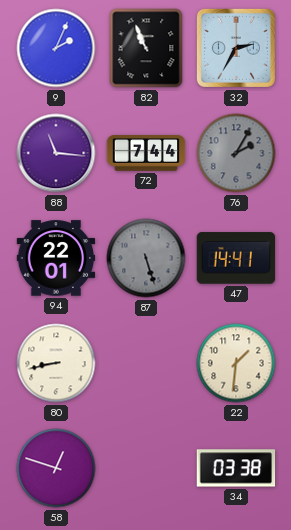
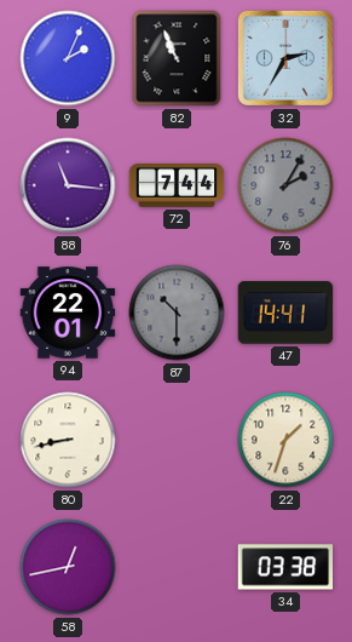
87: 5:27 -> 10:30 (177, 313)
22: 1:31 -> 1:33 (285, 440)
58: 12:48 -> 12:43 (68, 567)
